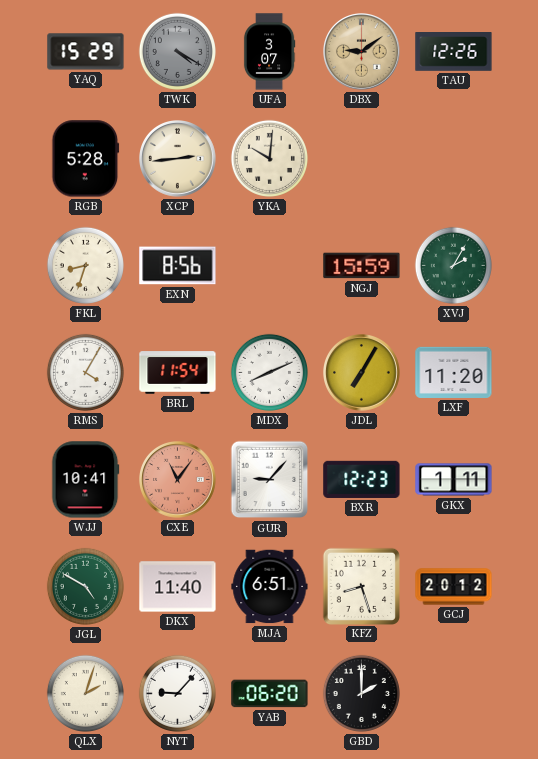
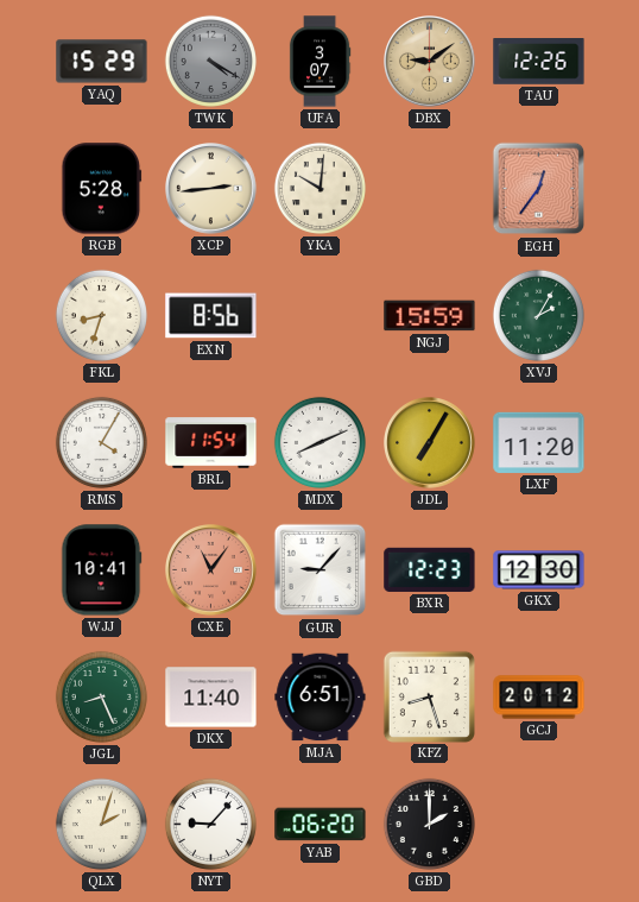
EGH: none -> 12:36 (539, 189)
GKX: 1:11 -> 12:30 (539, 570)
JGL: 4:50 -> 8:26 (101, 696)
